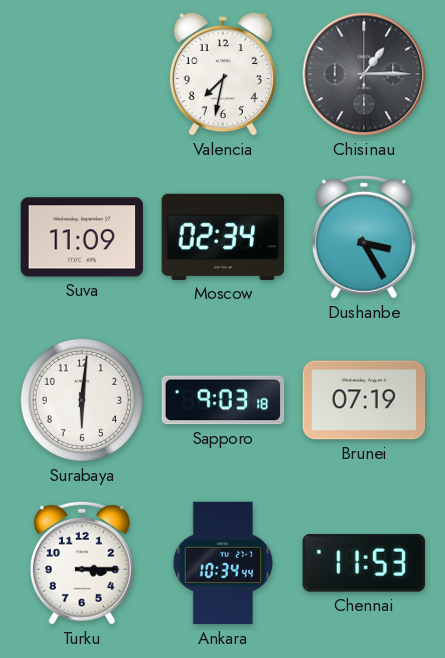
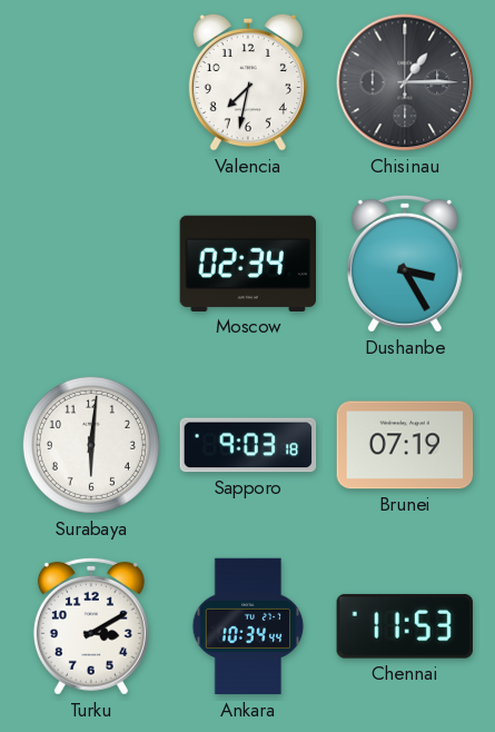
Suva: 11:09 -> none (82, 237)
Turku: 3:15 -> 3:10 (91, 626)
